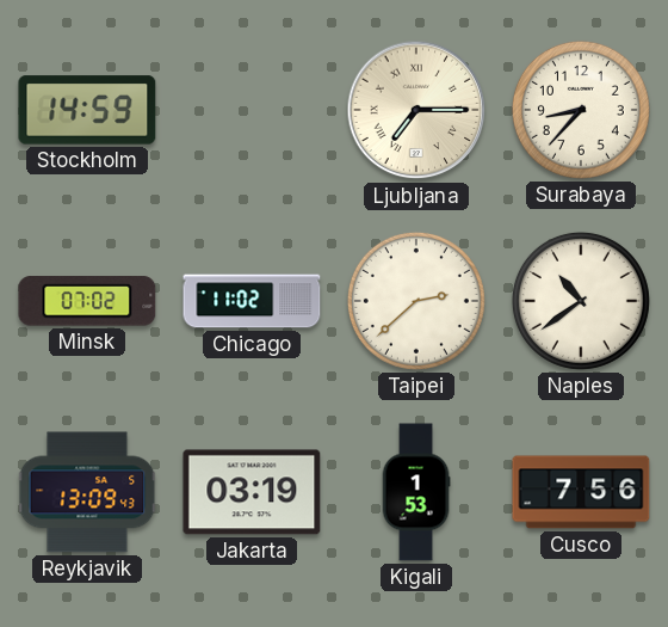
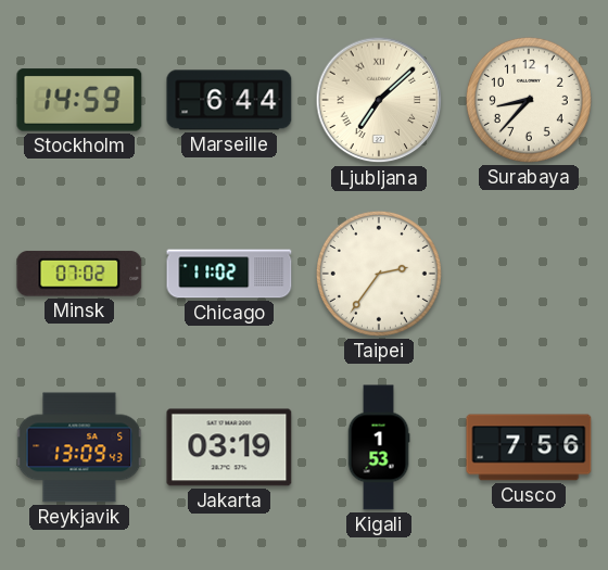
Marseille: none -> 6:44 (229, 100)
Ljubljana: 7:15 -> 7:08 (379, 100)
Taipei: 2:38 -> 2:36 (379, 274)
Naples: 10:39 -> none (581, 301)
